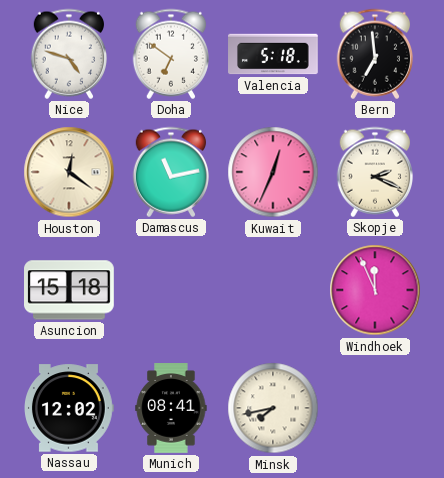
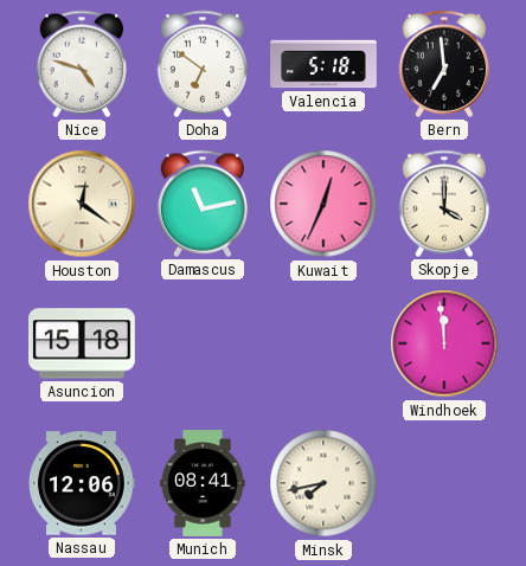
Skopje: 2:19 -> 4:00 (443, 204)
Windhoek: 11:56 -> 11:59 (444, 343)
Nassau: 12:02 -> 12:06 (83, 483)
